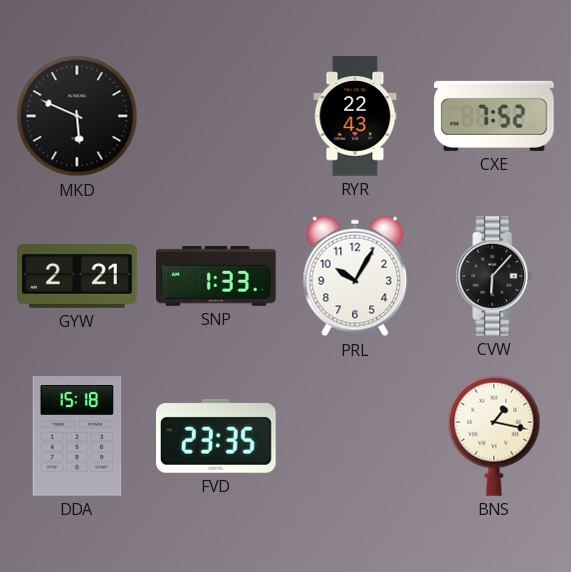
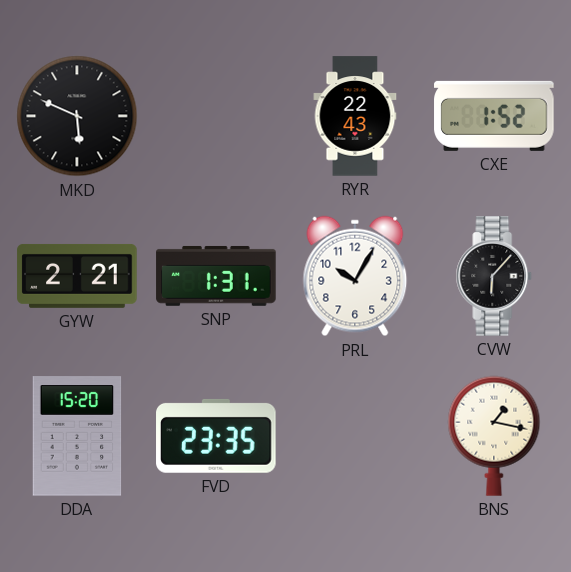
CXE: 7:52 -> 1:52 (494, 116)
SNP: 1:33 -> 1:31 (216, 276)
DDA: 15:18 -> 15:20 (77, 436)
